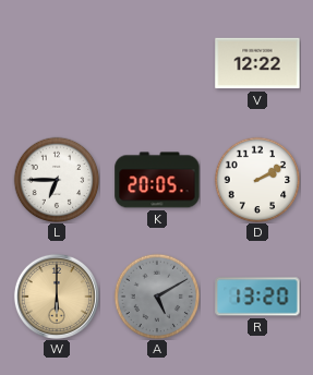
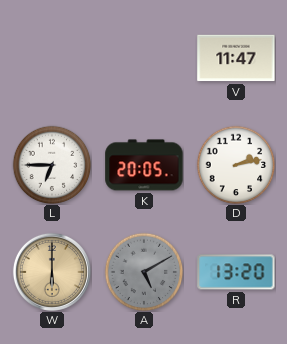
V: 12:22 -> 11:47 (236, 58)
D: 2:10 -> 2:13 (236, 165)
